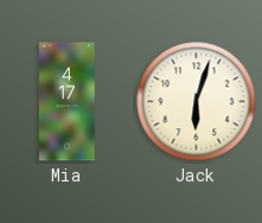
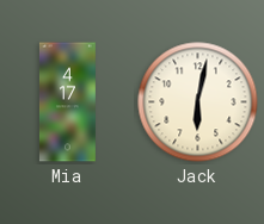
Jack: 6:03 -> 6:02 (198, 102)
